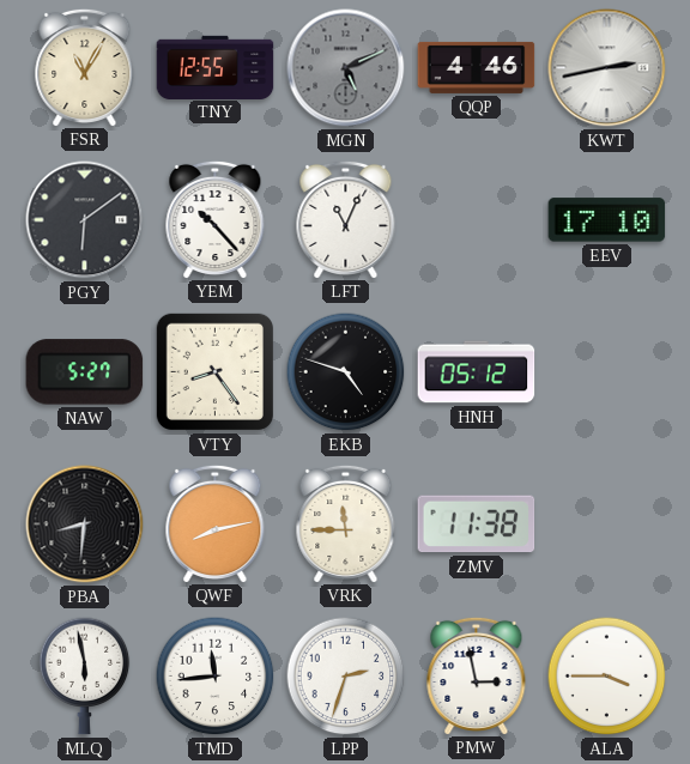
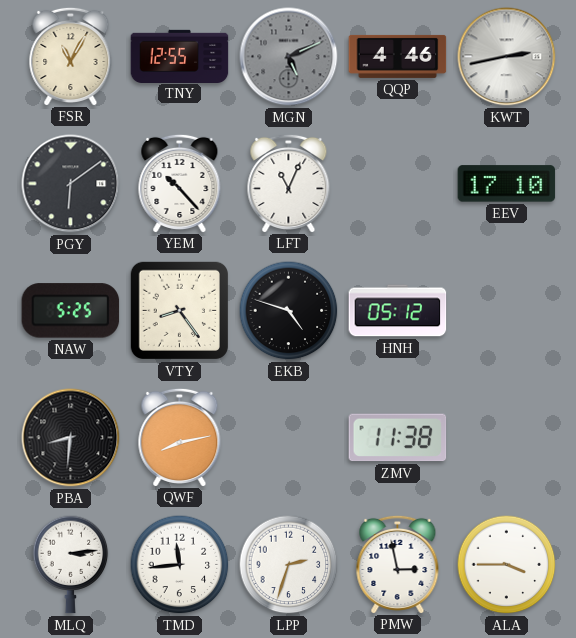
NAW: 5:27 -> 5:25 (71, 311)
VRK: 11:45 -> none (346, 523)
MLQ: 5:58 -> 3:14 (71, 565)
